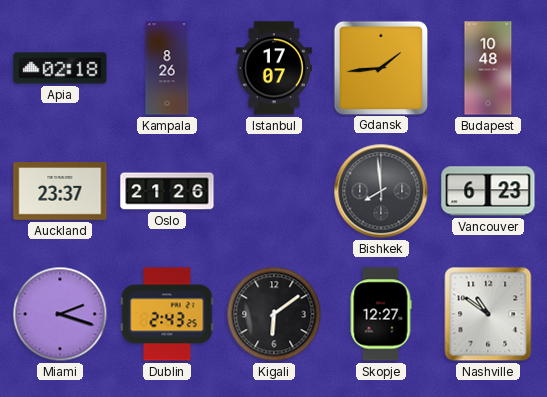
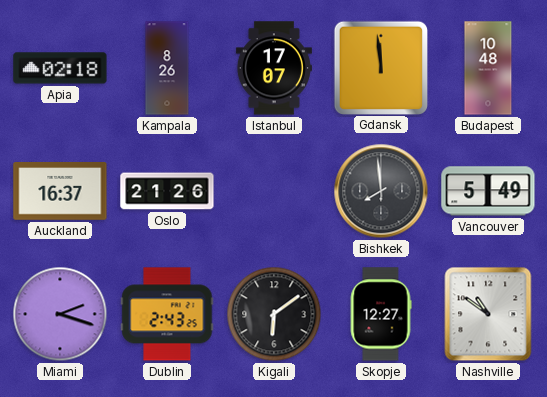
Gdansk: 1:44 -> 11:59 (380, 67)
Auckland: 23:37 -> 16:37 (60, 192)
Vancouver: 6:23 -> 5:49 (488, 191)
